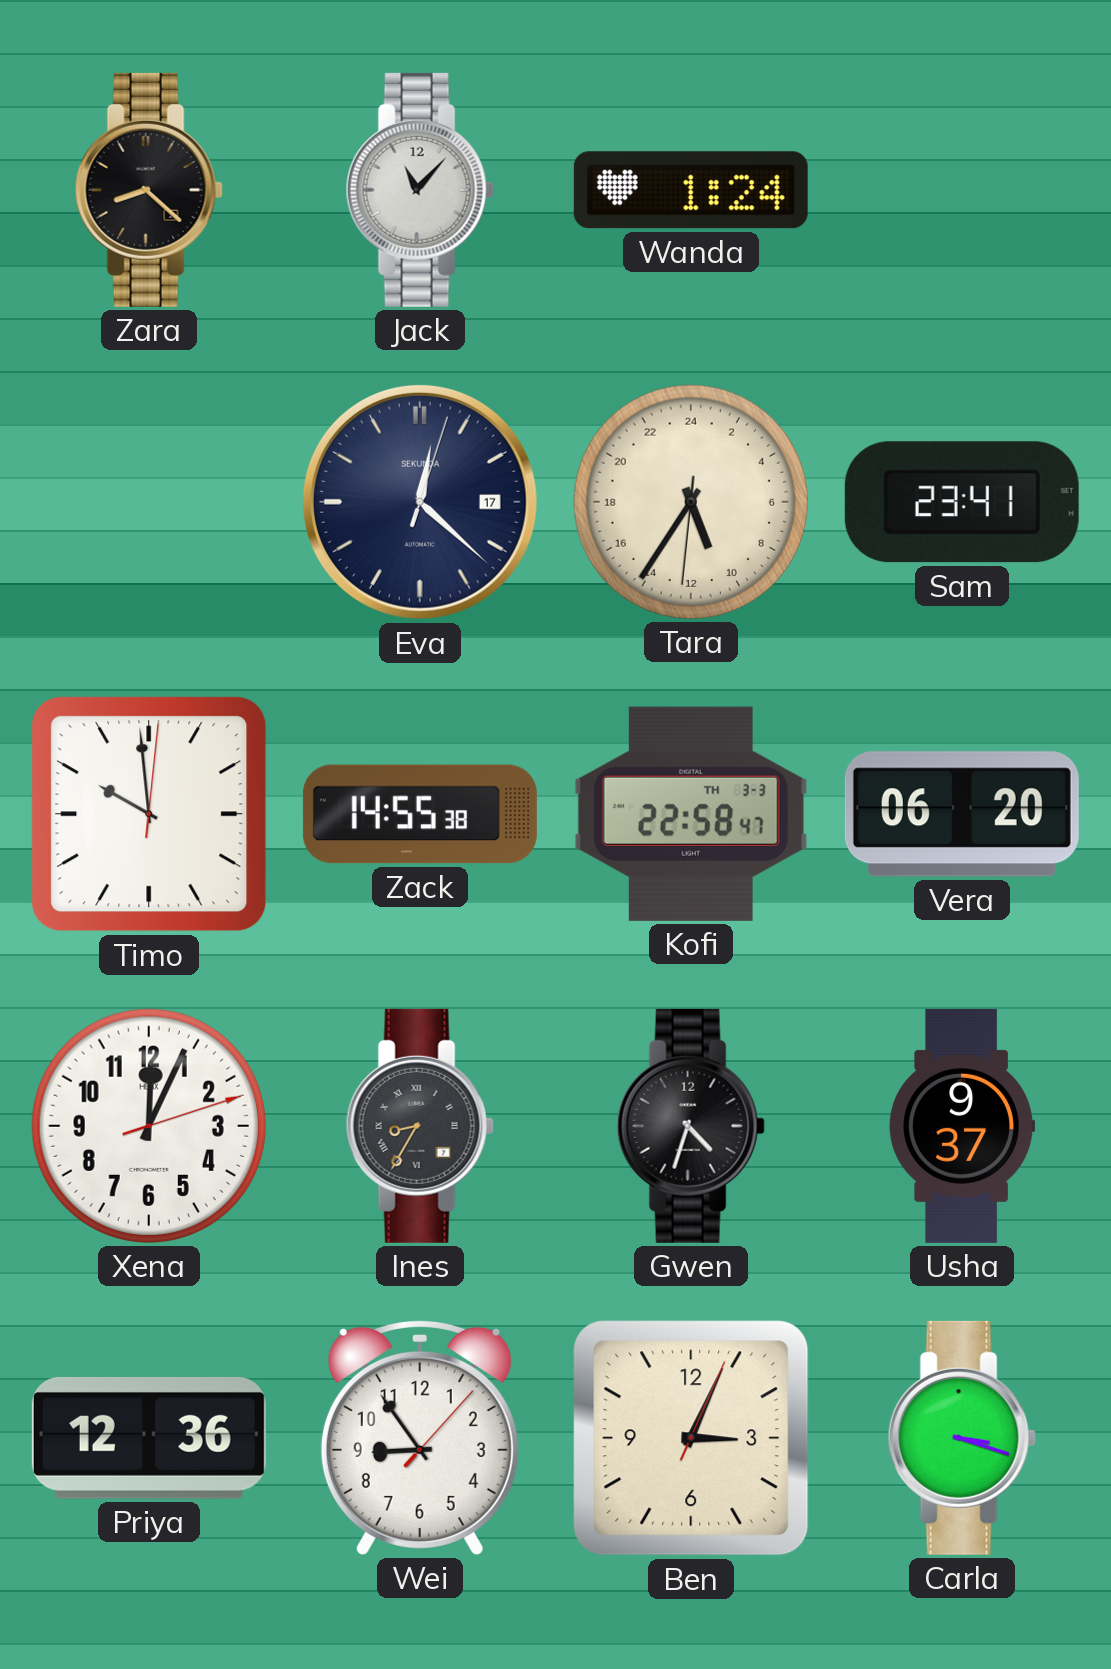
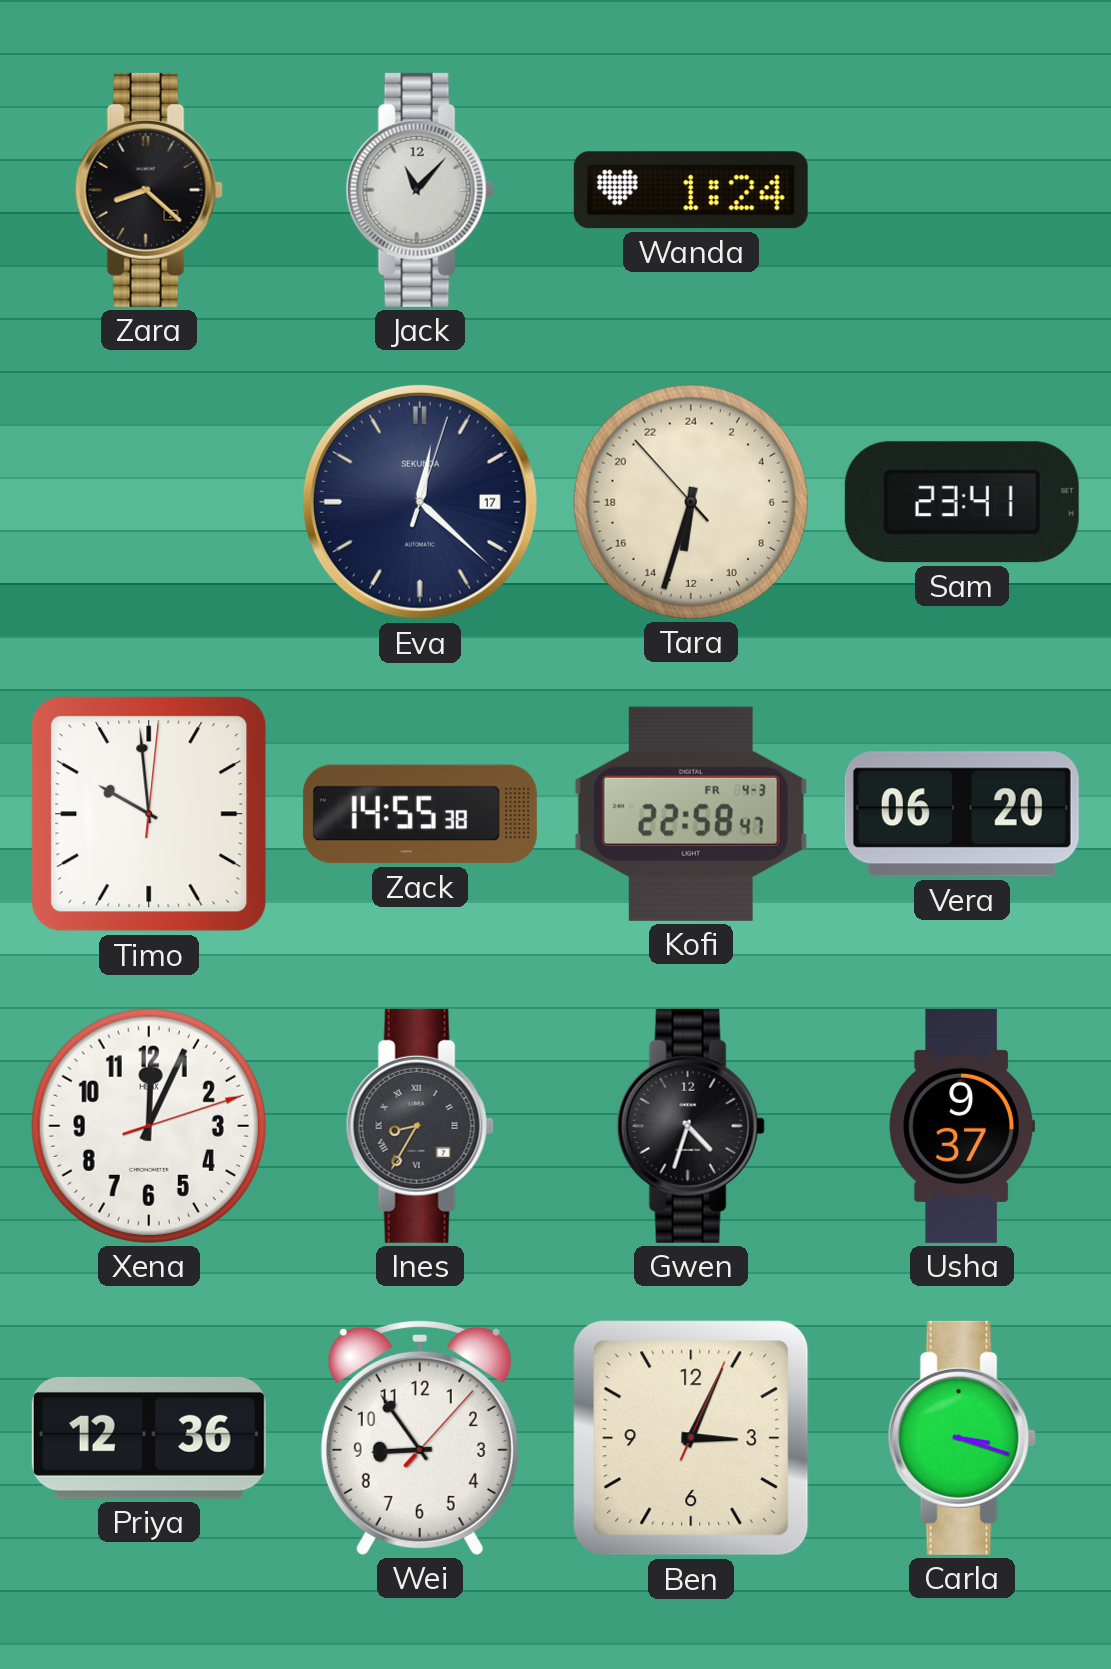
Tara: 10:35 -> 12:32 (691, 502)
Kofi date: TH 3-3 -> FR 4-3 (691, 814)
